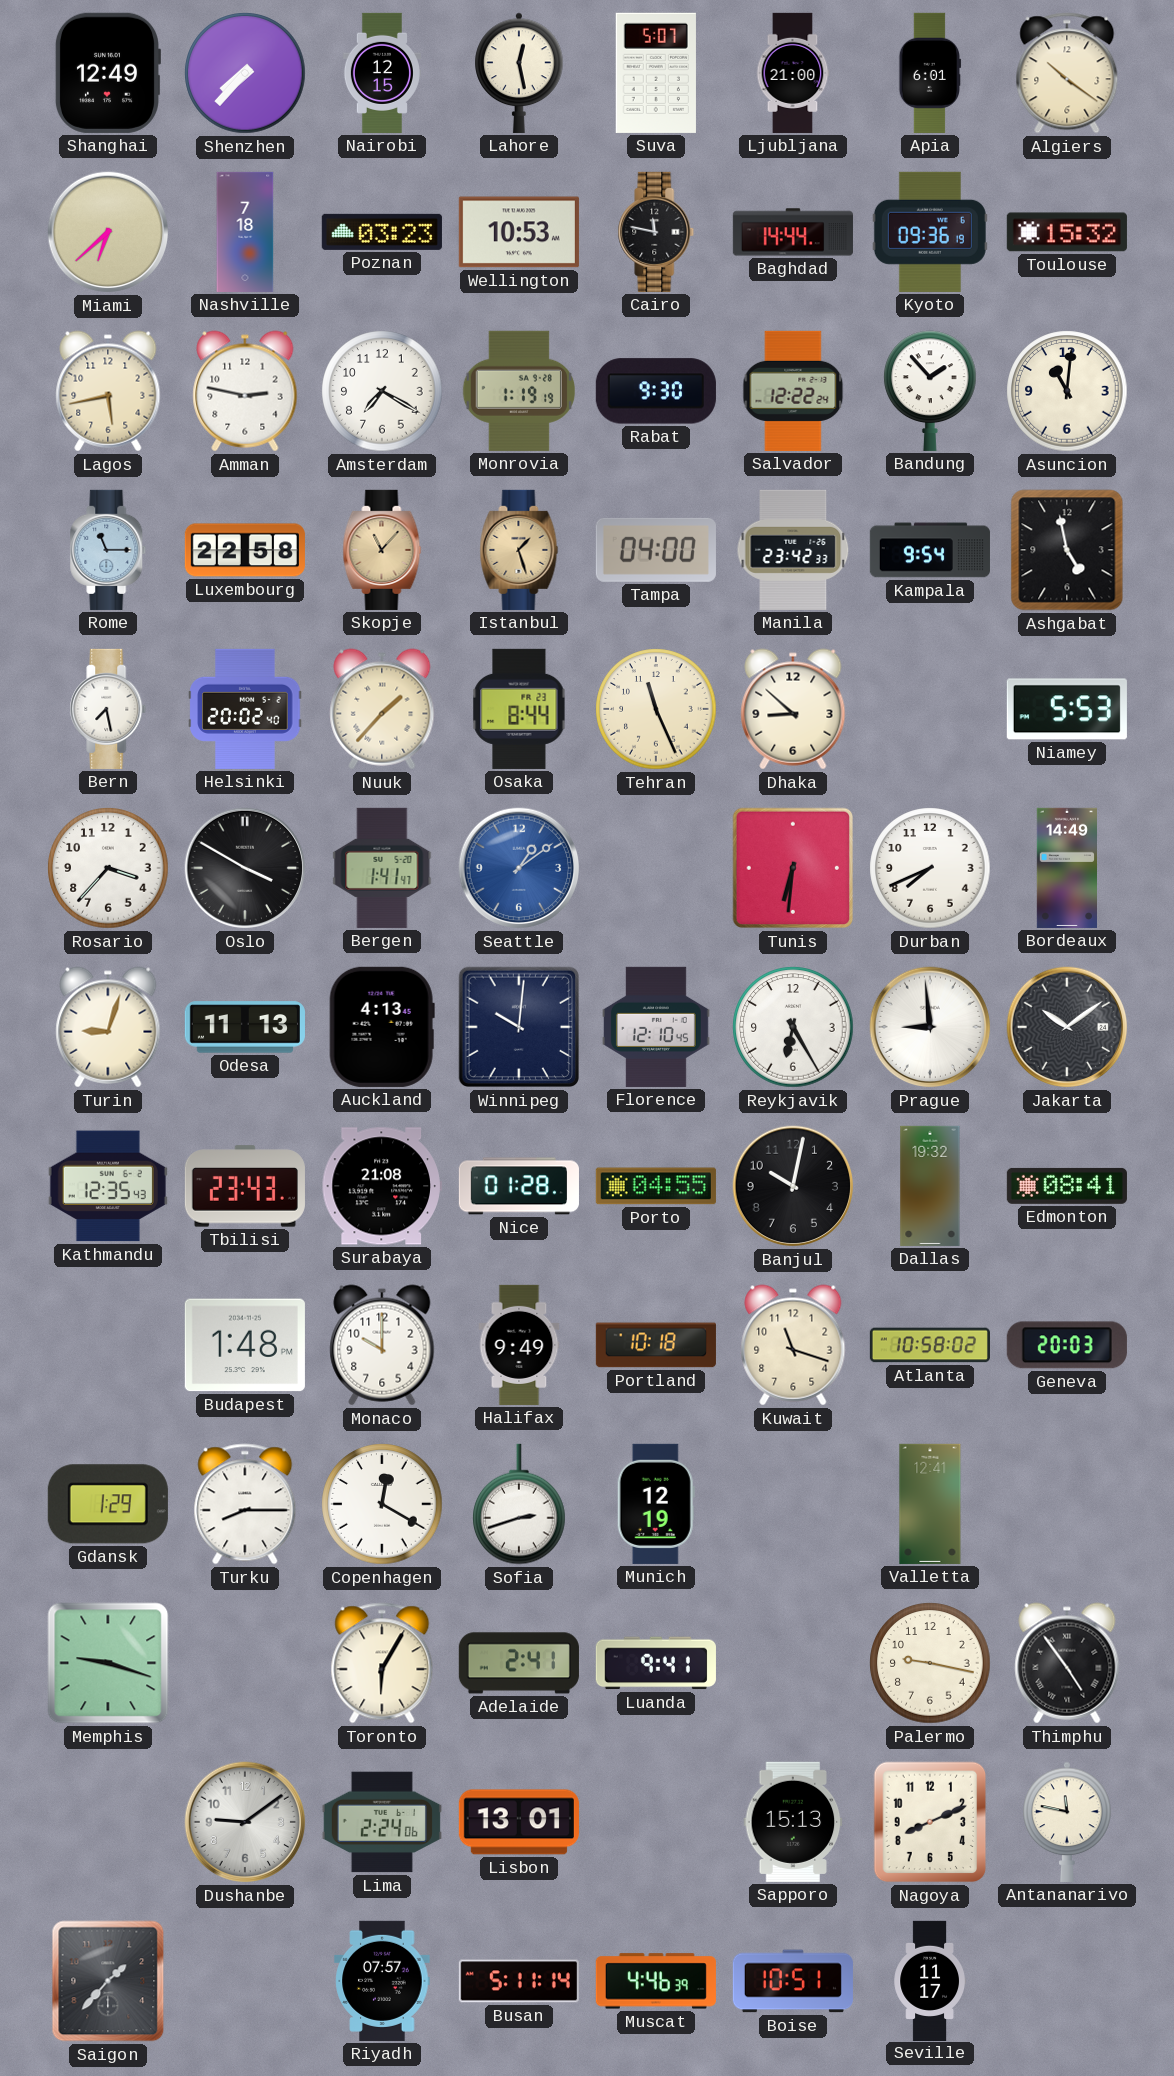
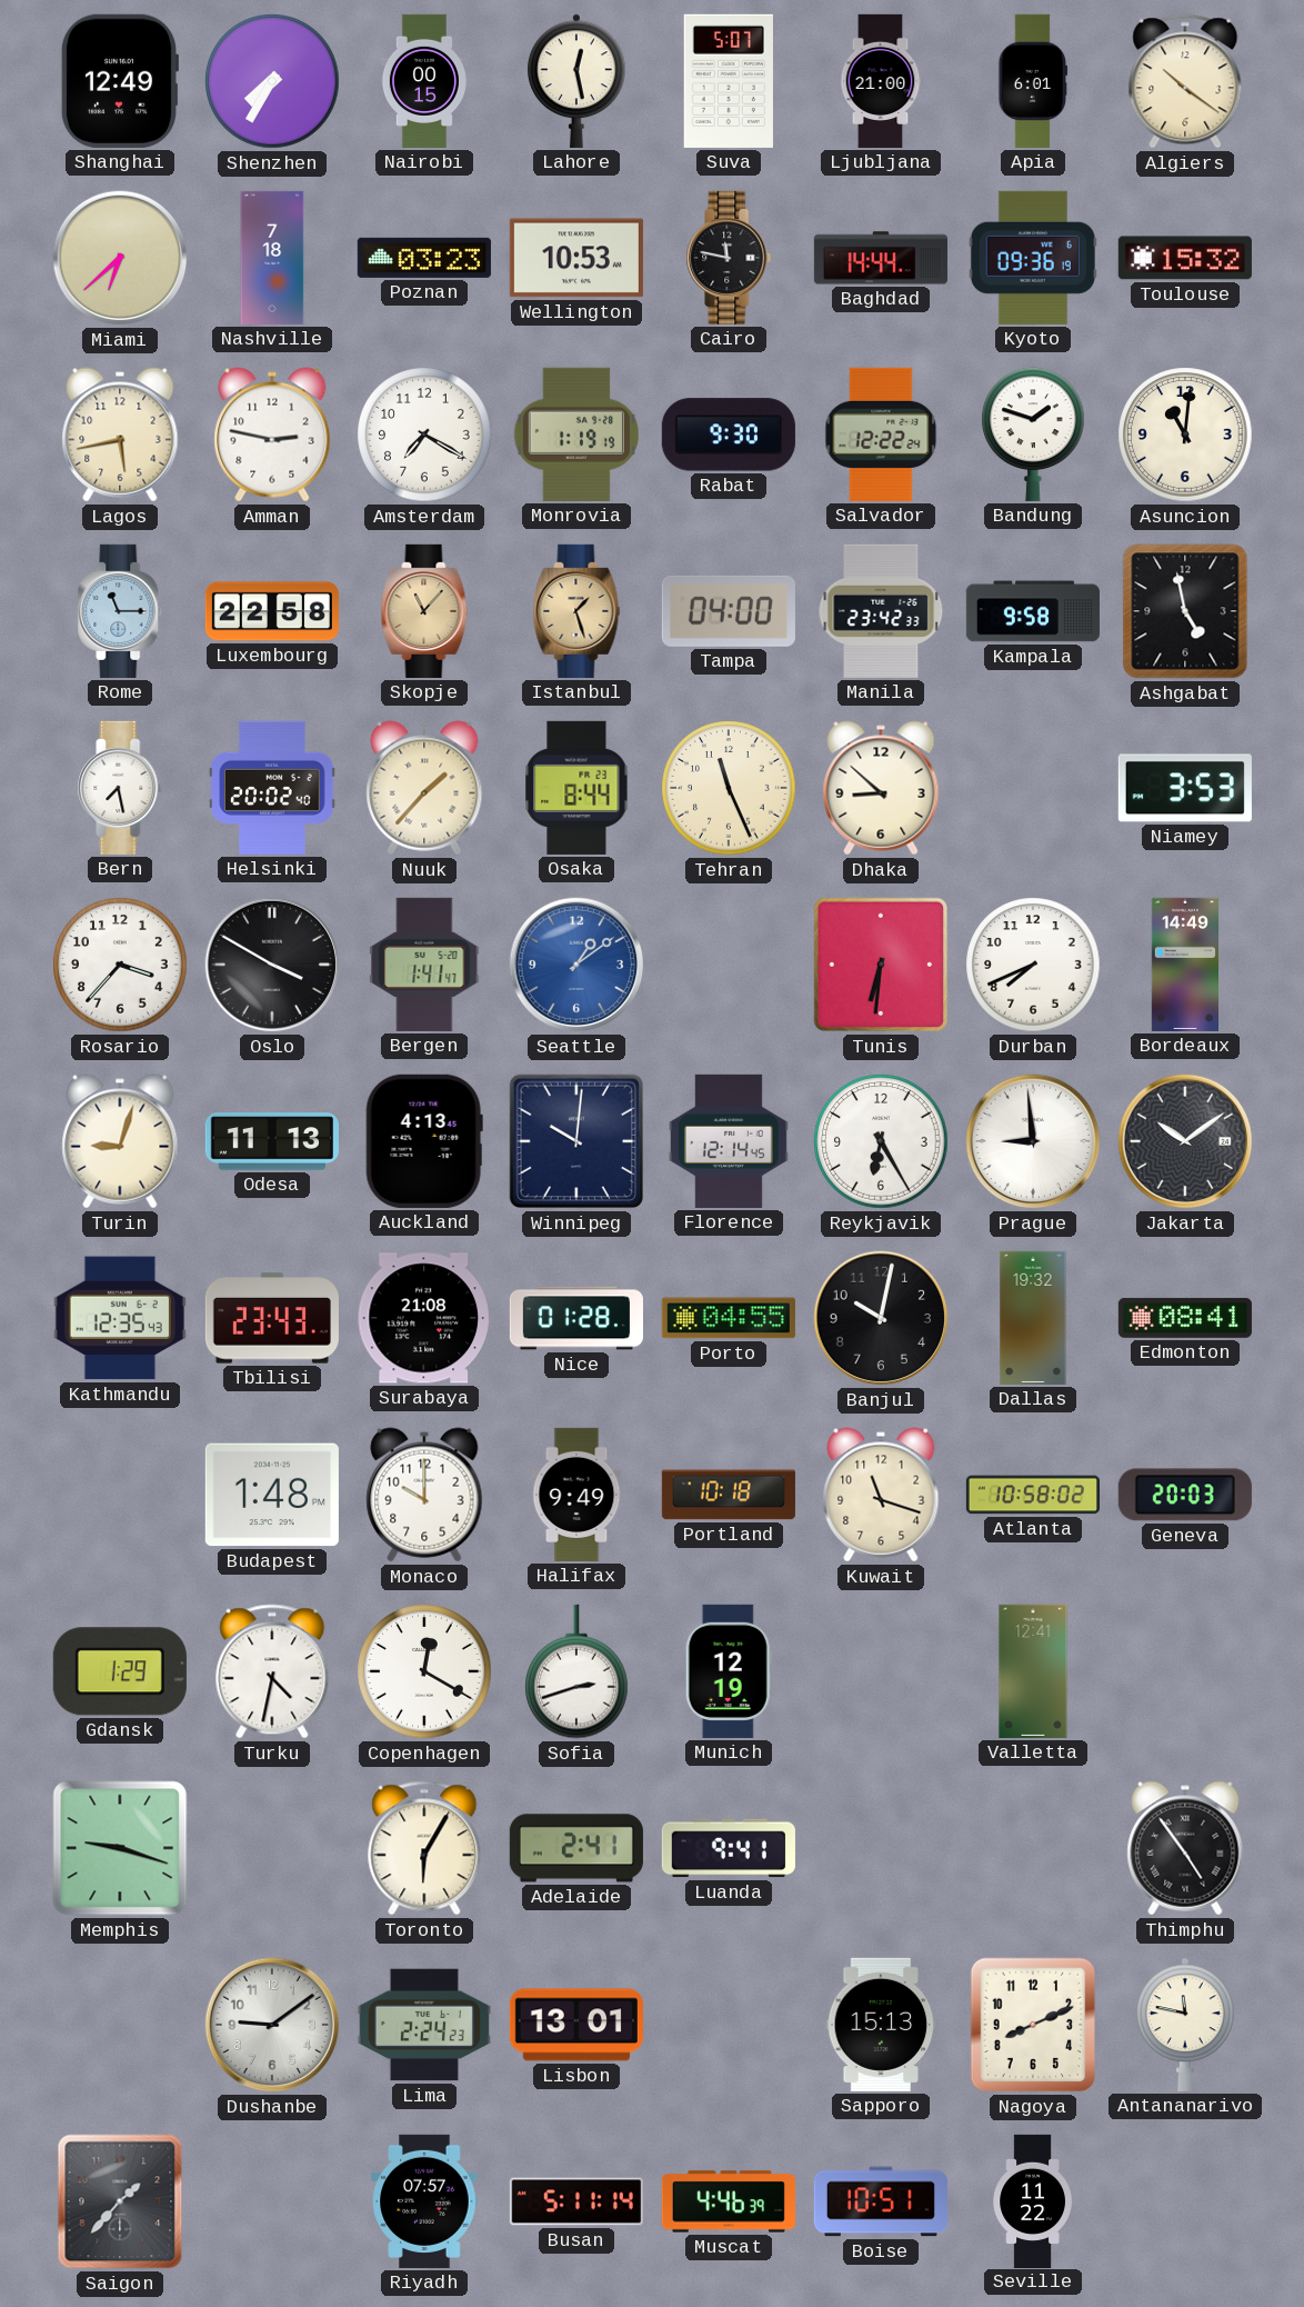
Shenzhen: 7:37 -> 7:35 (272, 81)
Nairobi: 12:15 -> 00:15 (424, 81)
Bandung: 1:53 -> 1:48 (1034, 435)
Kampala: 9:54 -> 9:58 (1033, 611)
Niamey: 5:53 -> 3:53 (1185, 788)
Florence: 12:10 -> 12:14 (729, 1141)
Turku: 8:15 -> 4:32 (272, 1671)
Palermo: 9:17 -> none (930, 1663)
Lima: 2:24:06 -> 2:24:23 (424, 2025)
Seville: 11:17 -> 11:22 (1033, 2200)
